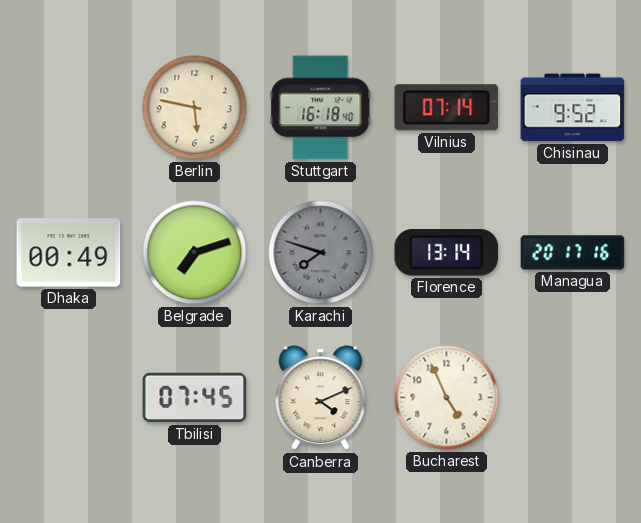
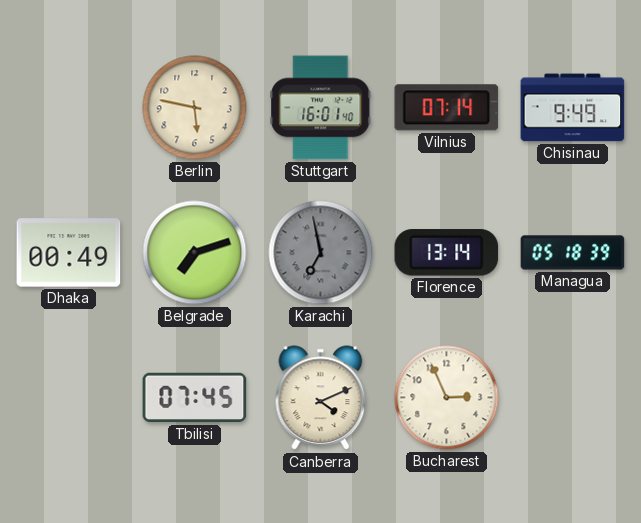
Stuttgart: 16:18 -> 16:01 (321, 108)
Chisinau: 9:52 -> 9:49 (573, 108)
Karachi: 7:48 -> 6:58 (321, 253)
Managua: 20:17 -> 05:18 (573, 253)
Bucharest: 4:56 -> 2:56 (447, 398)
